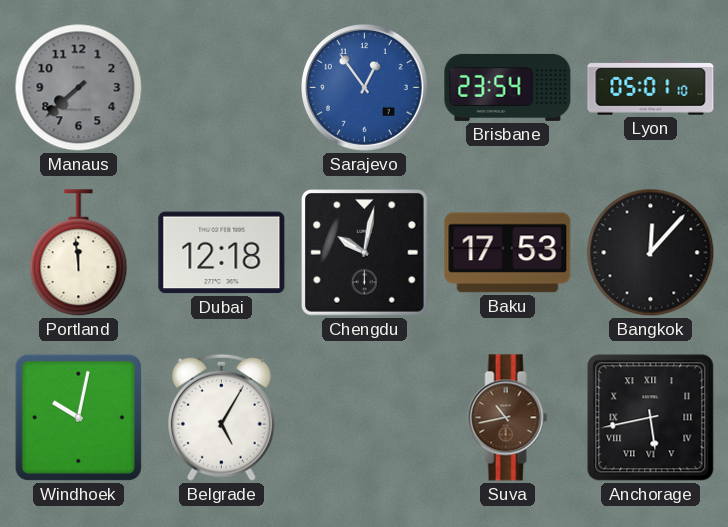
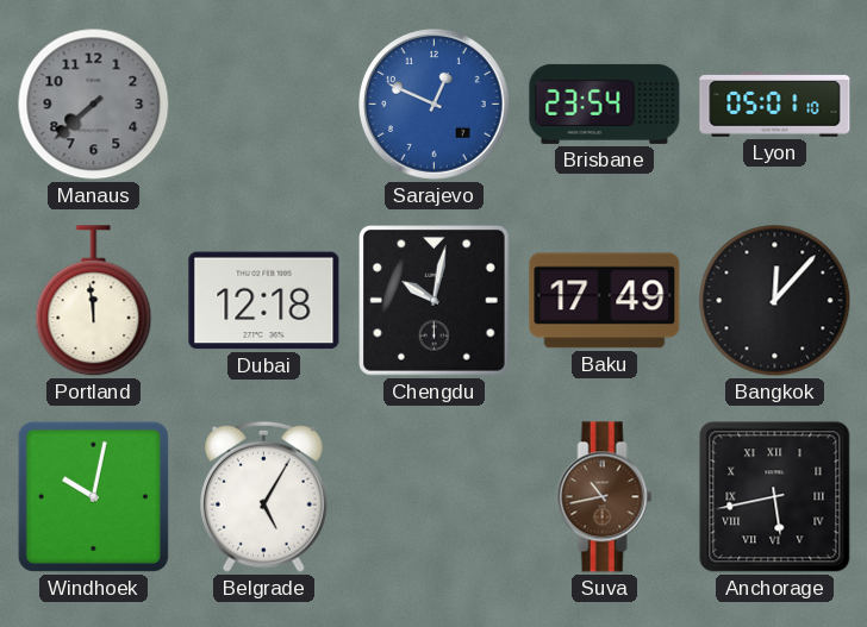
Sarajevo: 12:54 -> 12:49 (435, 105)
Baku: 17:53 -> 17:49 (605, 301)
